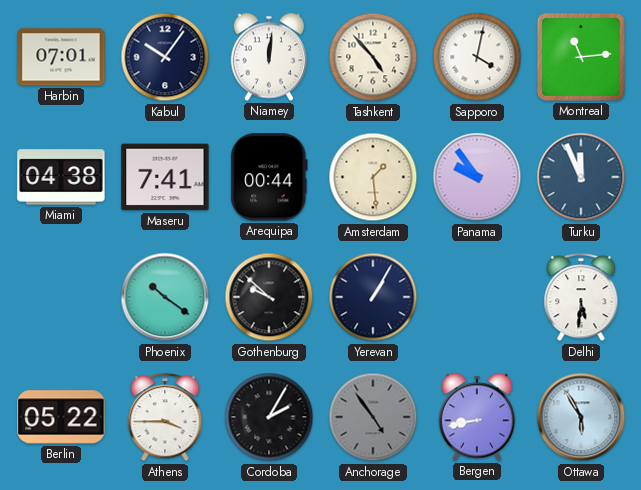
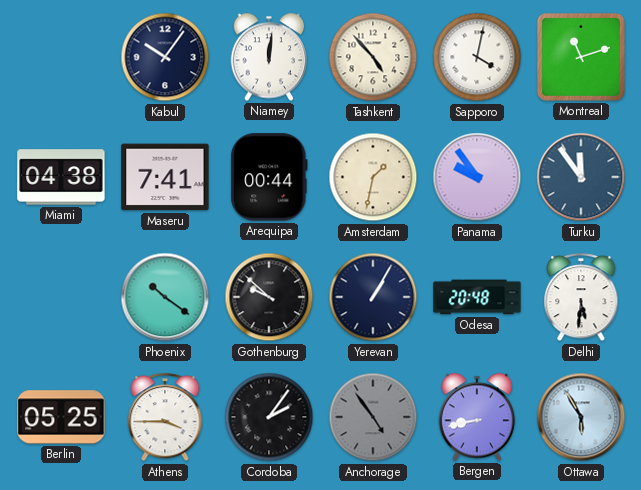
Harbin: 07:01 -> none (61, 57)
Montreal: 11:14 -> 11:12 (581, 57)
Amsterdam: 1:29 -> 1:32 (373, 177)
Turku: 11:56 -> 11:54 (581, 177)
Odesa: none -> 20:48 (477, 297)
Berlin: 05:22 -> 05:25 (61, 417)
Cordoba: 2:05 -> 2:06 (269, 417)
